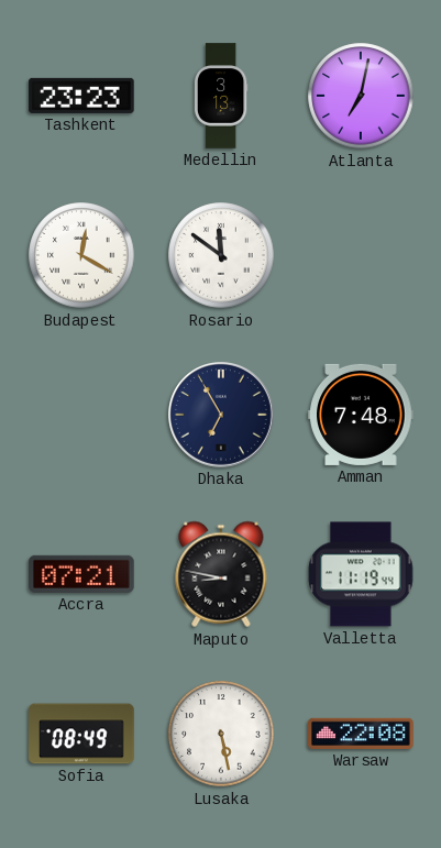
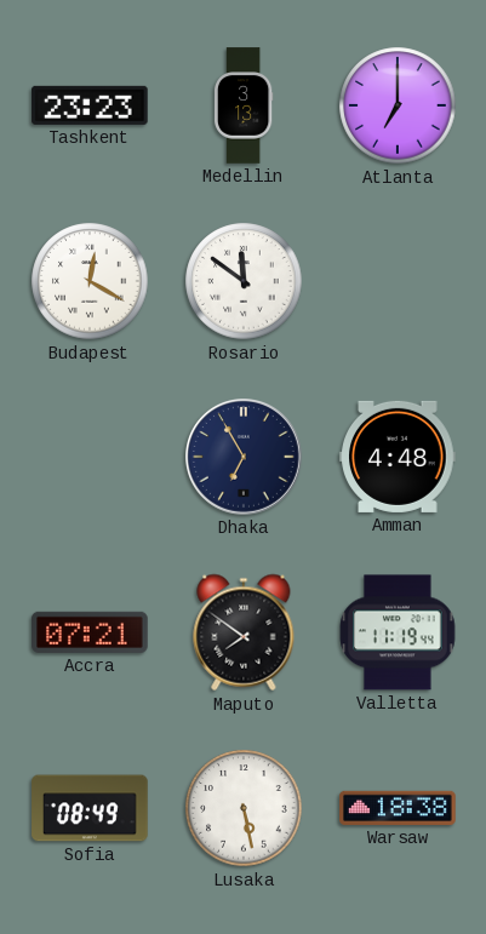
Atlanta: 7:02 -> 7:00 (398, 105)
Amman: 7:48 -> 4:48 (398, 457)
Maputo: 8:47 -> 7:51 (244, 632)
Warsaw: 22:08 -> 18:38 (398, 808)
